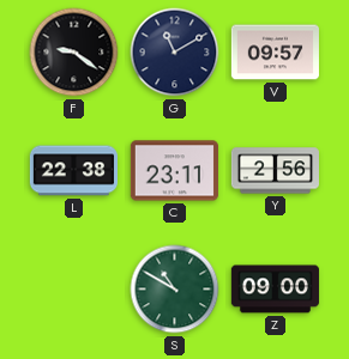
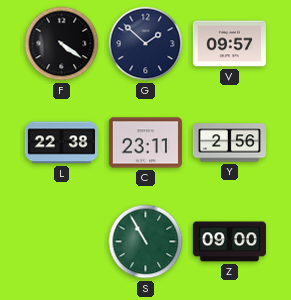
F: 9:21 -> 4:21 (62, 44)
G: 11:10 -> 1:52 (146, 44)
S: 10:50 -> 10:55 (146, 242)
